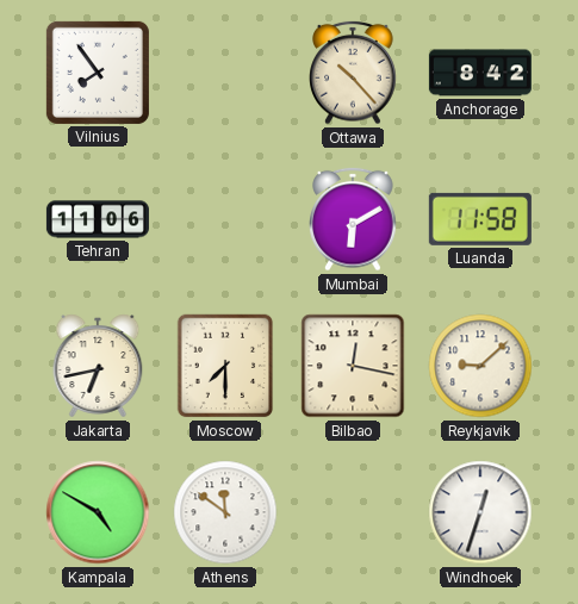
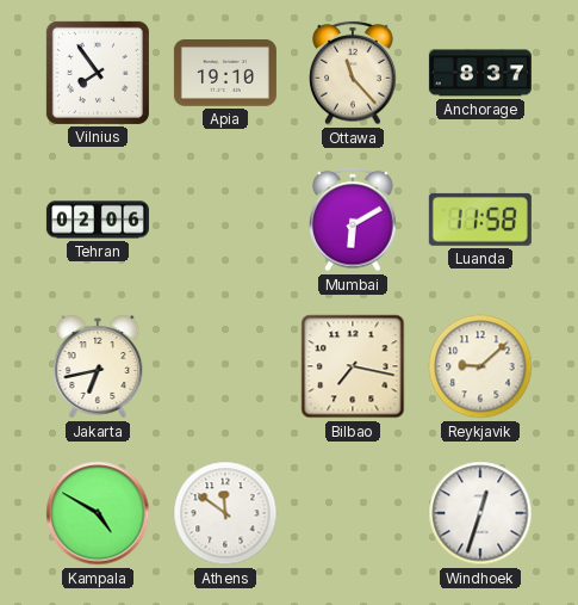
Apia: none -> 19:10 (225, 74)
Ottawa: 10:23 -> 11:23 (353, 73)
Anchorage: 8:42 -> 8:37 (480, 73)
Tehran: 11:06 -> 02:06 (98, 220)
Moscow: 7:30 -> none (225, 366)
Bilbao: 12:17 -> 7:17 (353, 366)
